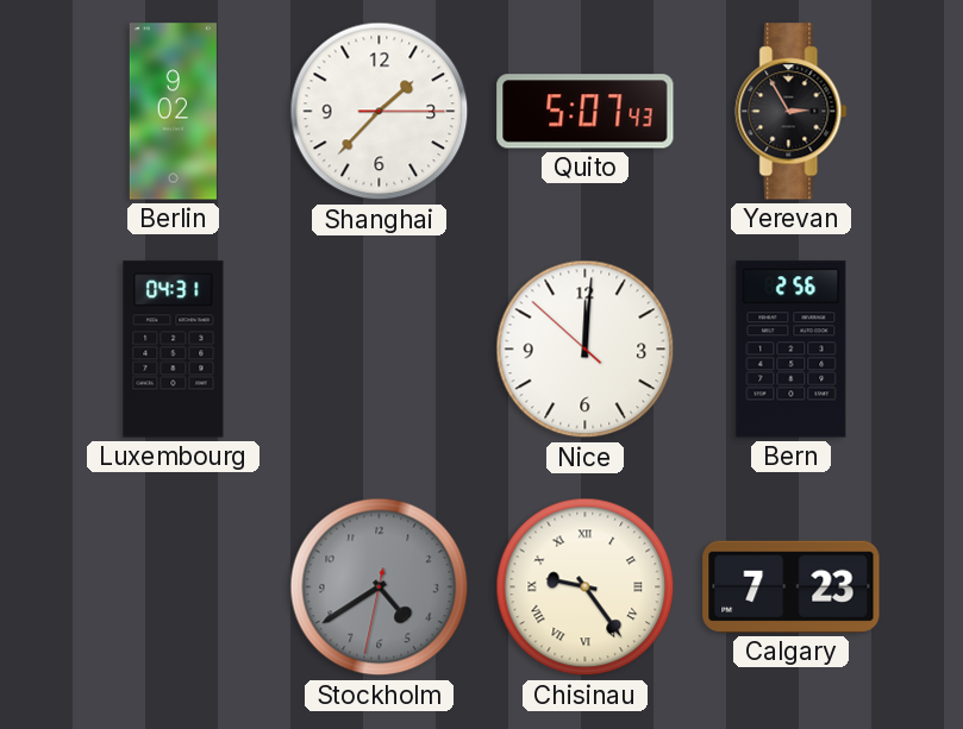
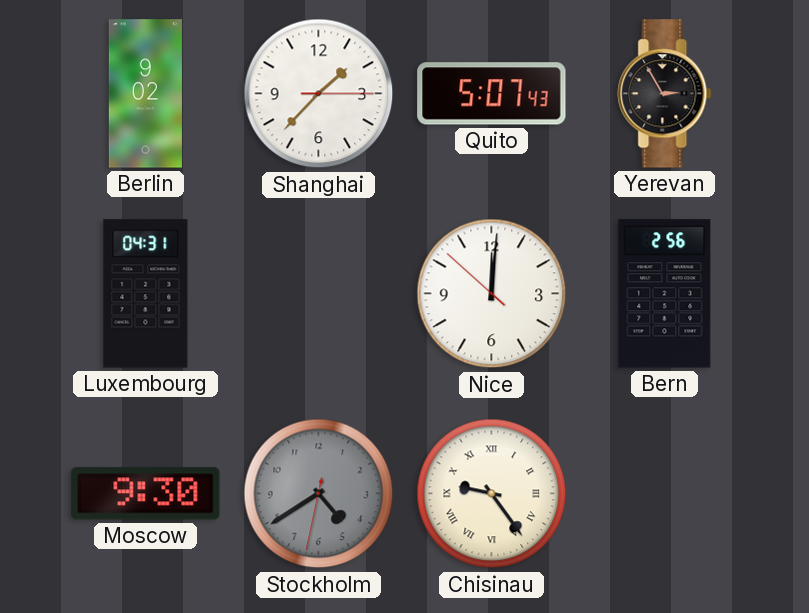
Moscow: none -> 9:30 (146, 494)
Calgary: 7:23 -> none (792, 586)
